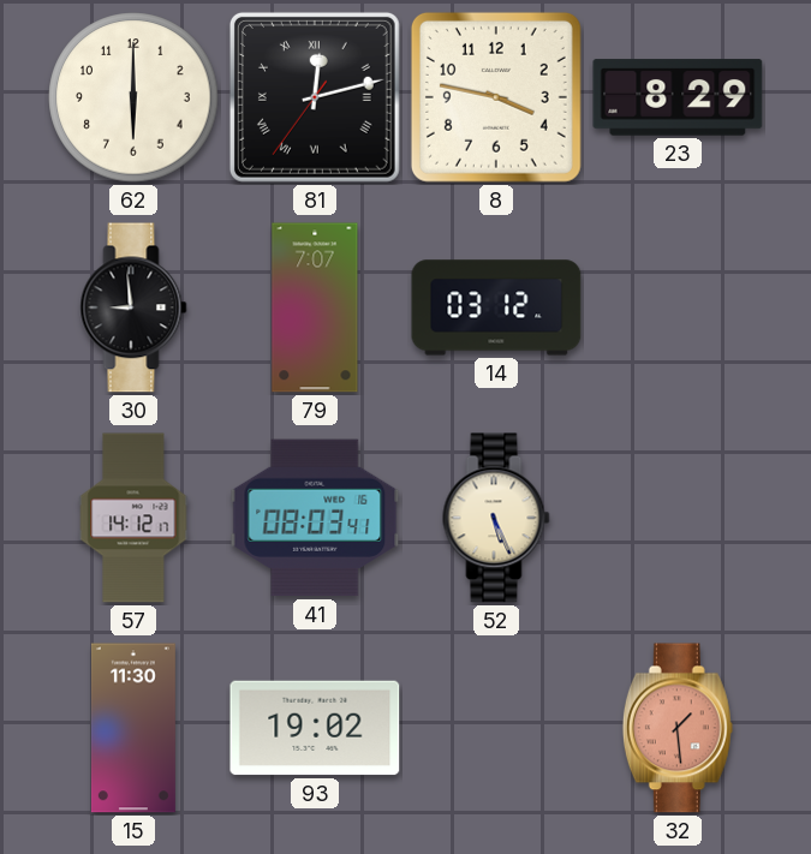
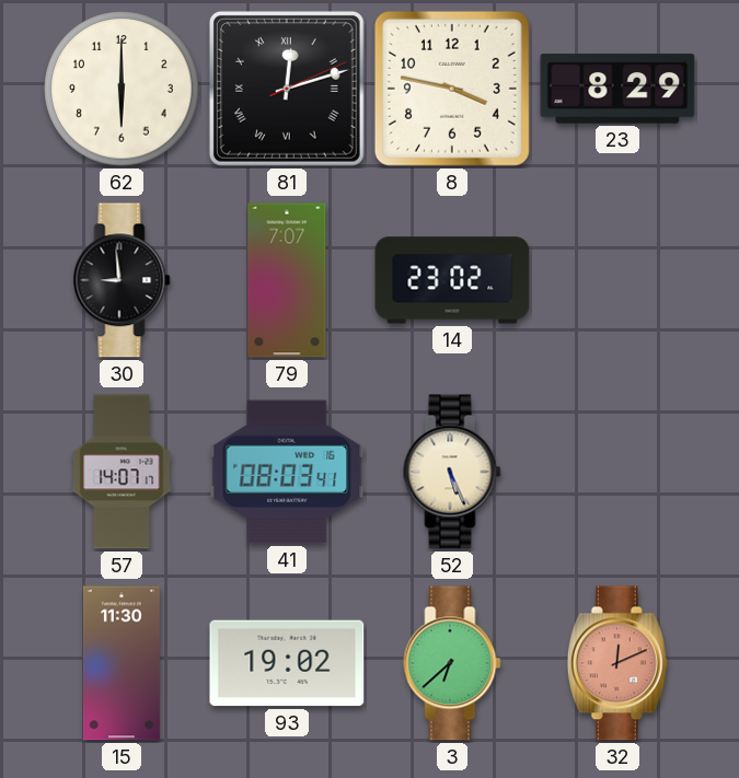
81: 12:12:36 -> 12:12:11 (287, 89)
14: 03:12 -> 23:02 (452, 280)
57: 14:12 -> 14:07 (122, 472)
3: none -> 6:38 (452, 663)
32: 1:29 -> 12:11 (617, 663)
